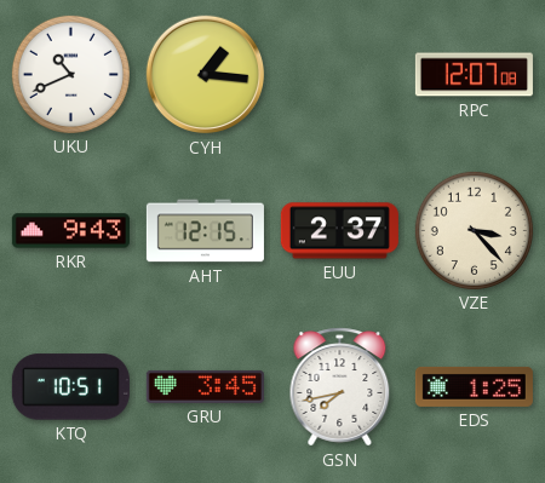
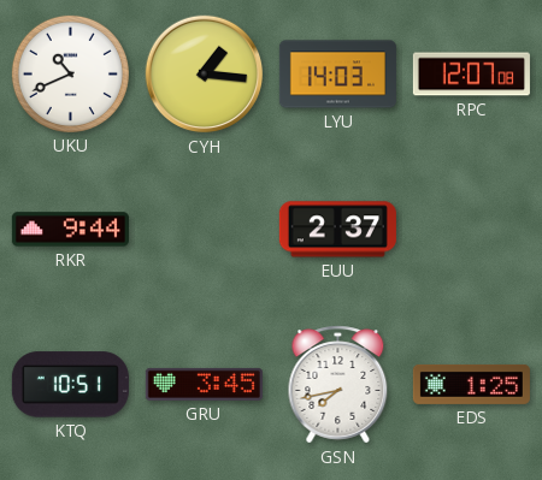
LYU: none -> 14:03 (337, 75)
RKR: 9:43 -> 9:44 (70, 230)
AHT: 12:15 -> none (205, 231)
VZE: 3:23 -> none (474, 230)
